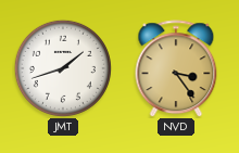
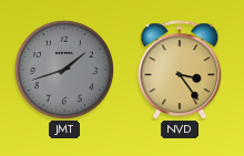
JMT dial: white -> grey (64, 70)
